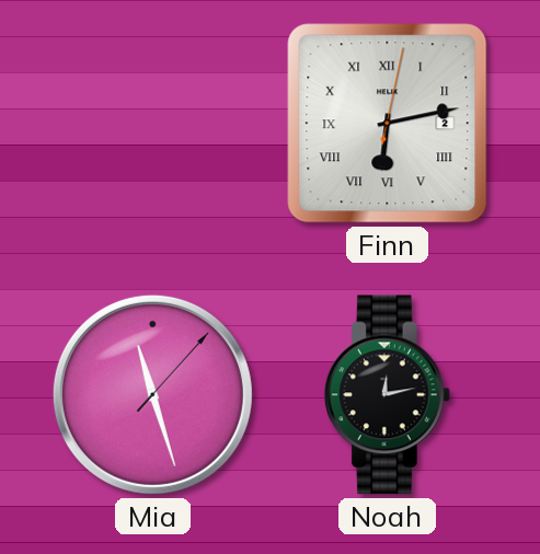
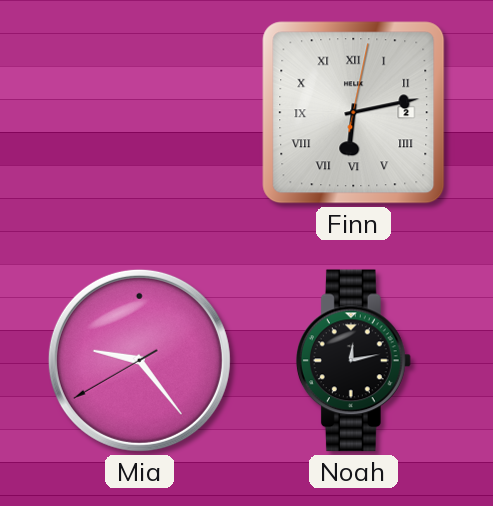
Mia: 11:27 -> 9:23 (139, 360)
